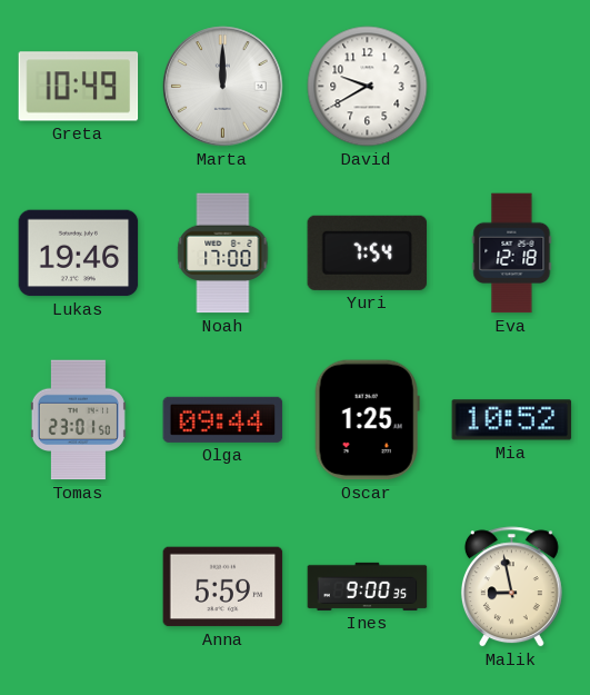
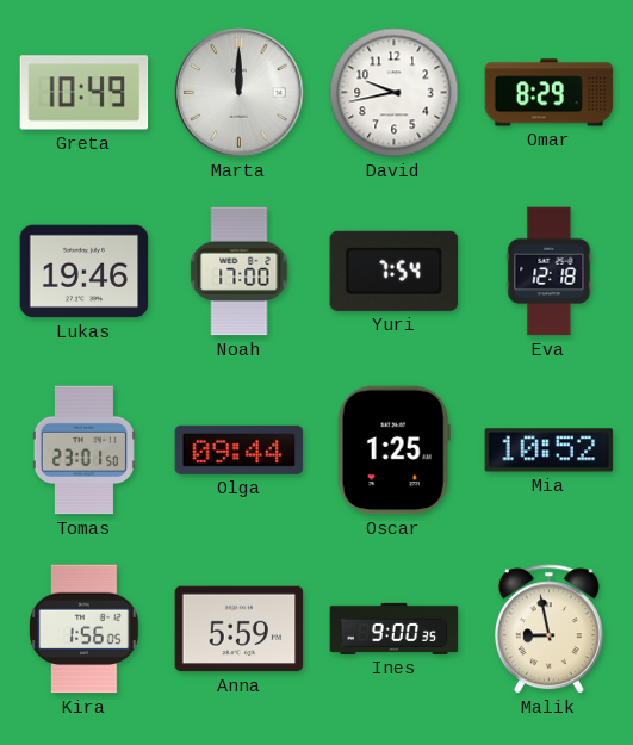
David: 9:40 -> 9:43 (395, 93)
Omar: none -> 8:29 (550, 93)
Kira: none -> 1:56 (85, 629)
